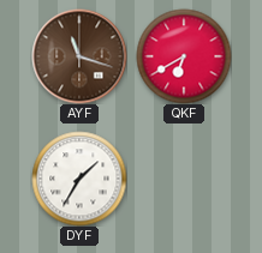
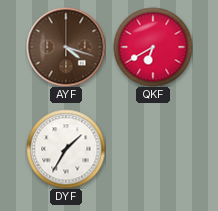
AYF: 11:18 -> 4:18 (66, 47)
